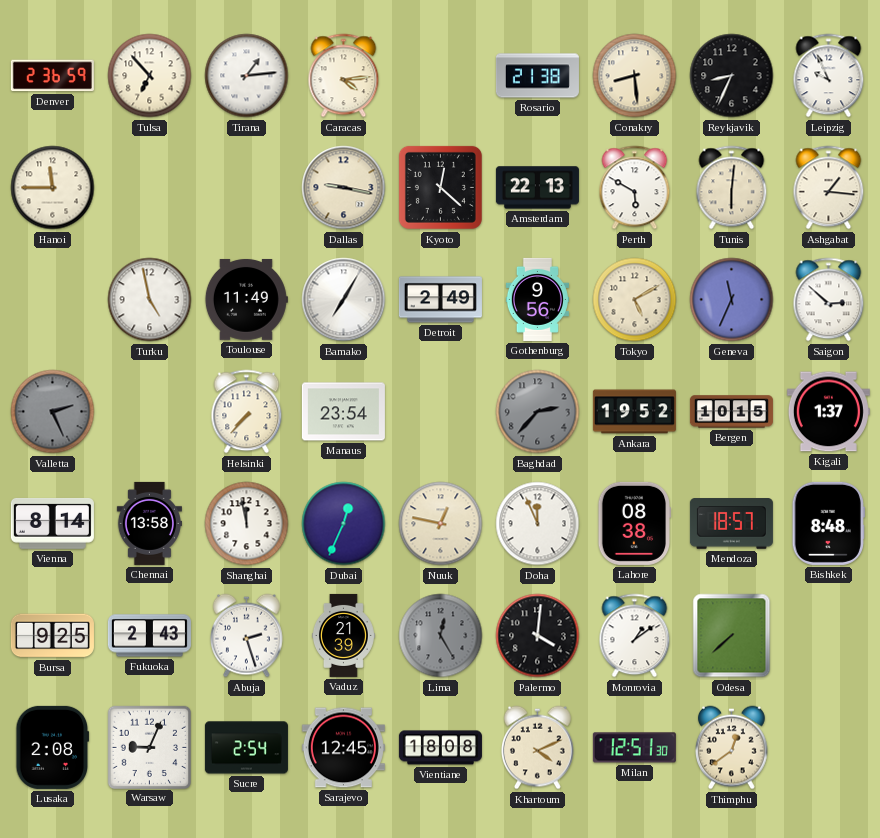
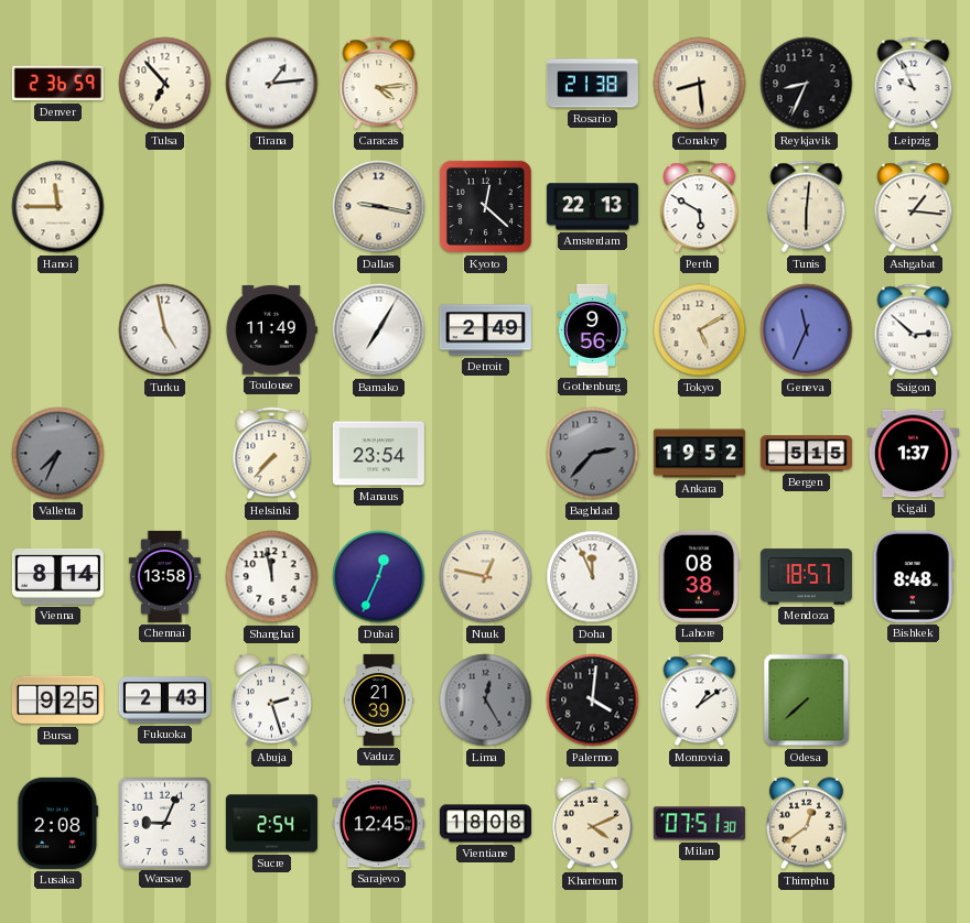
Valletta: 2:26 -> 7:34 (58, 454)
Bergen: 10:15 -> 5:15 (806, 454)
Milan: 12:51 -> 07:51 (699, 824)
